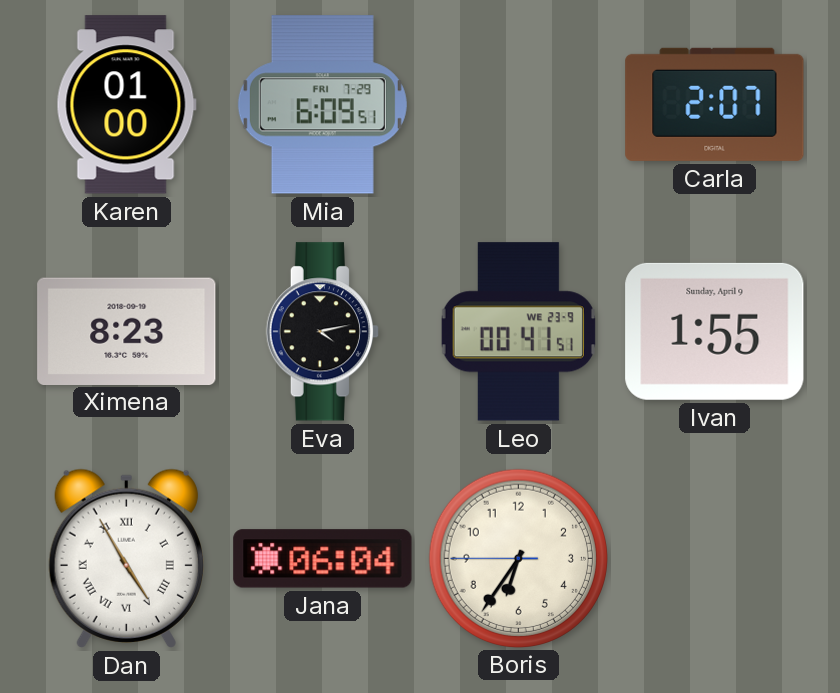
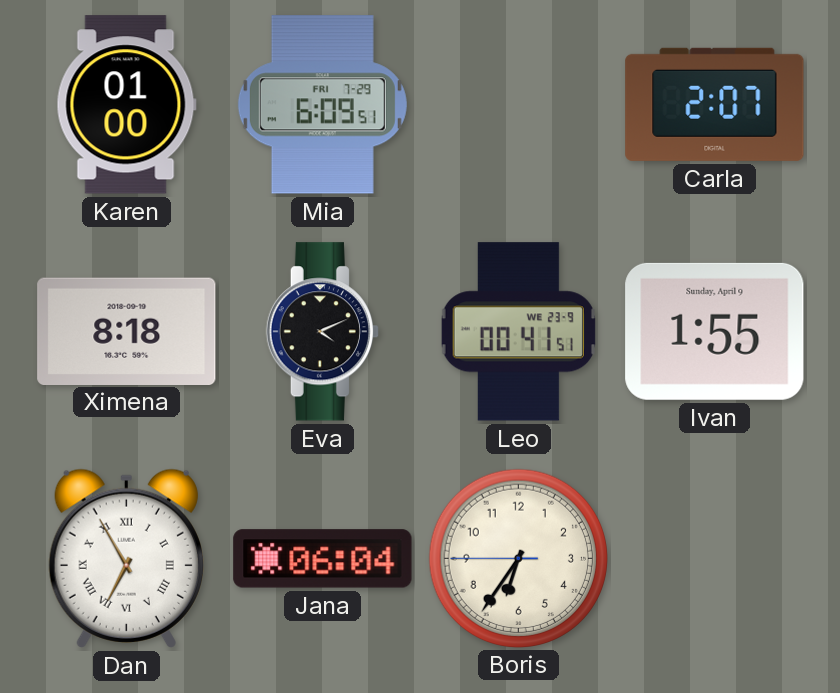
Ximena: 8:23 -> 8:18 (127, 331)
Eva: 4:13 -> 4:11 (322, 332)
Dan: 4:55 -> 6:55 (126, 558)
